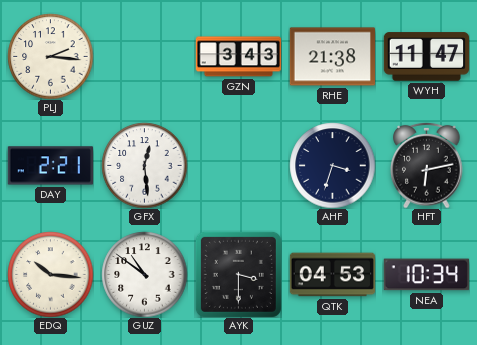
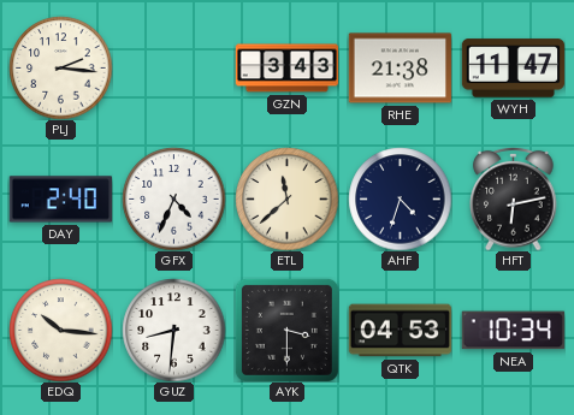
DAY: 2:21 -> 2:40 (60, 200)
GFX: 12:29 -> 4:34 (173, 198)
ETL: none -> 11:38 (286, 198)
AHF: 3:33 -> 4:33 (400, 198)
GUZ: 10:51 -> 8:31 (173, 330)
